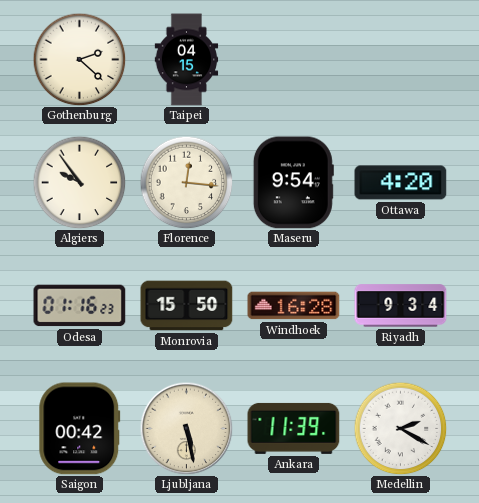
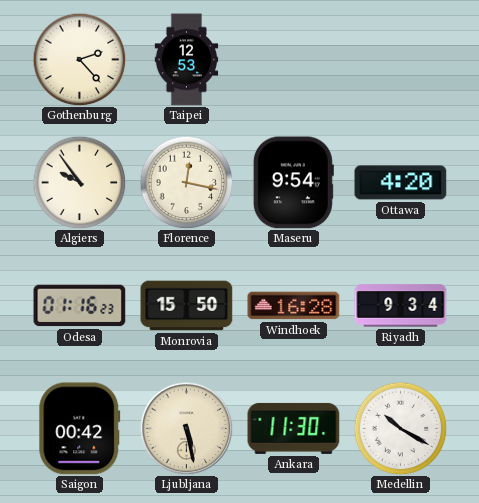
Gothenburg: 2:22 -> 2:23 (79, 59)
Taipei: 04:15 -> 12:53 (187, 60)
Florence: 12:16 -> 12:17 (186, 182)
Ankara: 11:39 -> 11:30 (294, 428)
Medellin: 2:20 -> 10:20 (400, 428)
